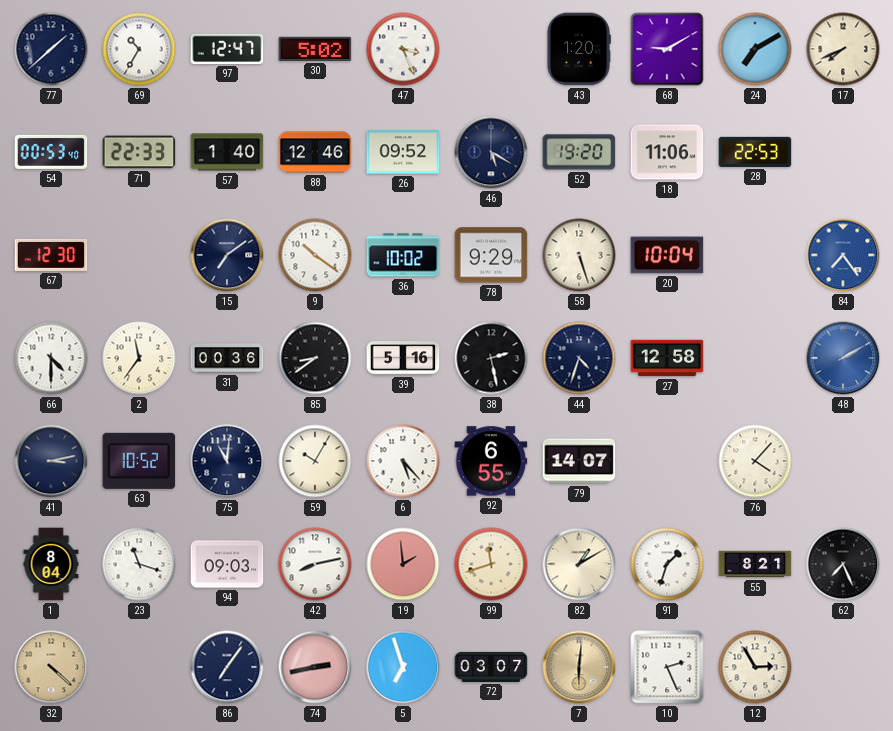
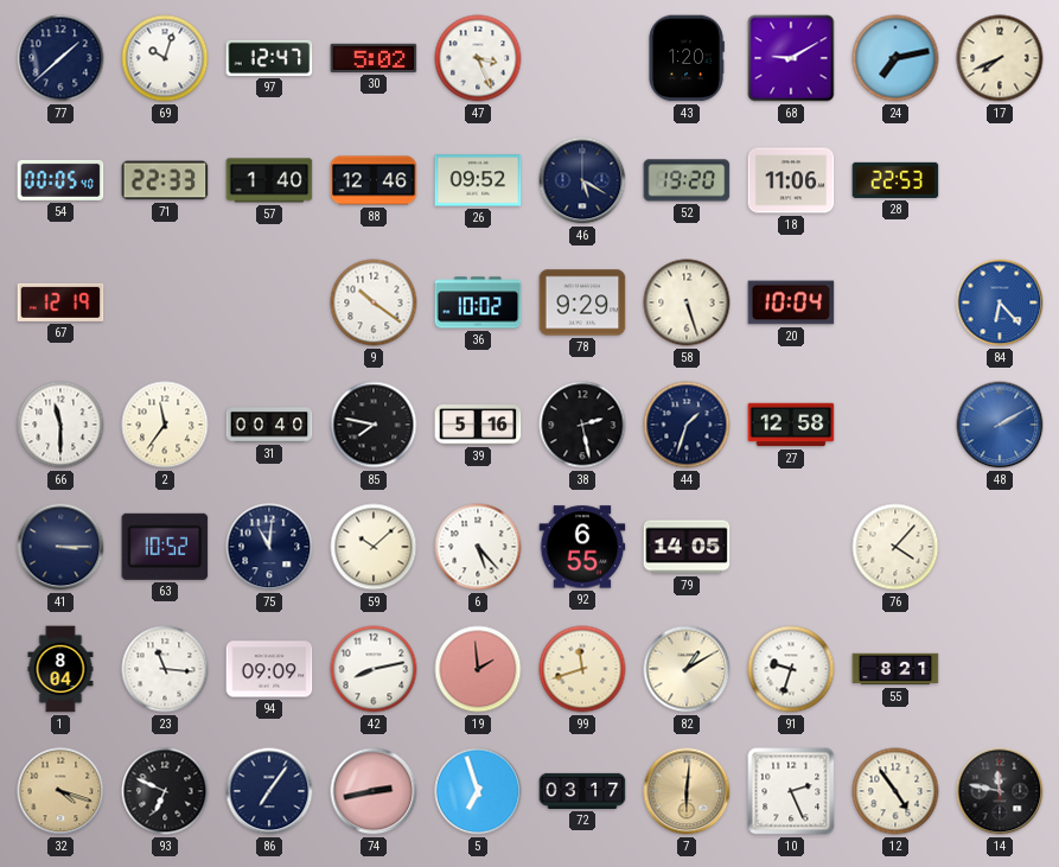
69: 10:35 -> 10:03 (165, 58)
24: 7:10 -> 7:13 (895, 58)
54: 00:53 -> 00:05 (60, 180)
67: 12:30 -> 12:19 (60, 302)
15: 7:09 -> none (227, 255)
84: 7:24 -> 6:23 (1000, 302)
66: 4:30 -> 11:30 (60, 425)
31: 00:36 -> 00:40 (269, 425)
85: 8:39 -> 7:47 (374, 425)
44: 4:33 -> 1:33 (687, 425)
41: 3:13 -> 3:15 (60, 547)
59: 10:05 -> 10:08 (374, 547)
79: 14:07 -> 14:05 (687, 547)
23: 11:18 -> 11:16 (165, 669)
94: 09:03 -> 09:09 (269, 669)
91: 1:33 -> 9:33 (791, 669)
62: 7:26 -> none (843, 564)
32: 4:22 -> 4:18 (60, 791)
93: none -> 6:49 (165, 791)
72: 03:07 -> 03:17 (582, 791)
12: 2:55 -> 4:54 (895, 791)
14: none -> 11:47 (1000, 791)
